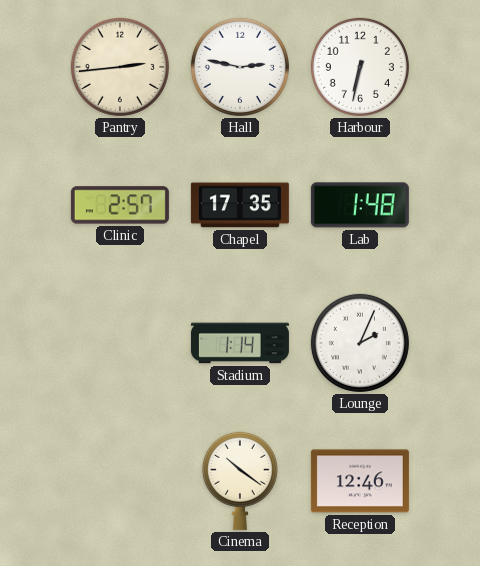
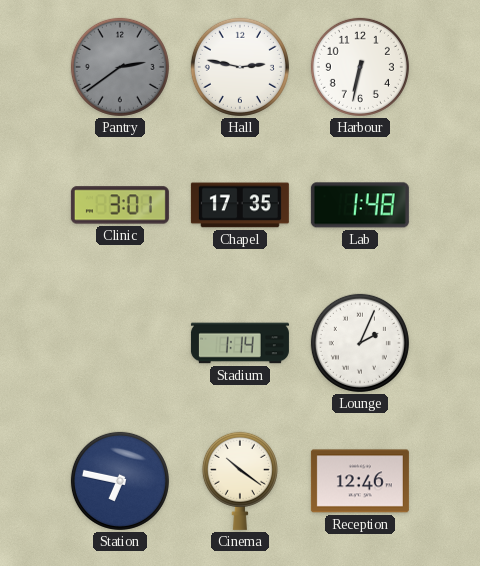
Pantry: 2:44 -> 2:39 (120, 67)
Pantry dial: cream -> grey (120, 67)
Clinic: 2:57 -> 3:01 (120, 205)
Station: none -> 6:47 (120, 481)
